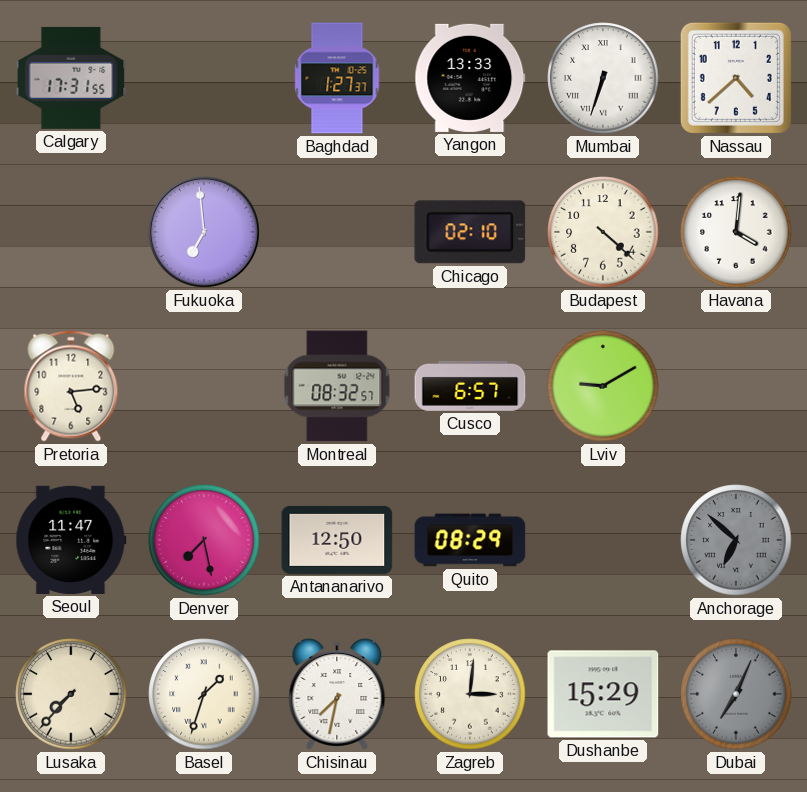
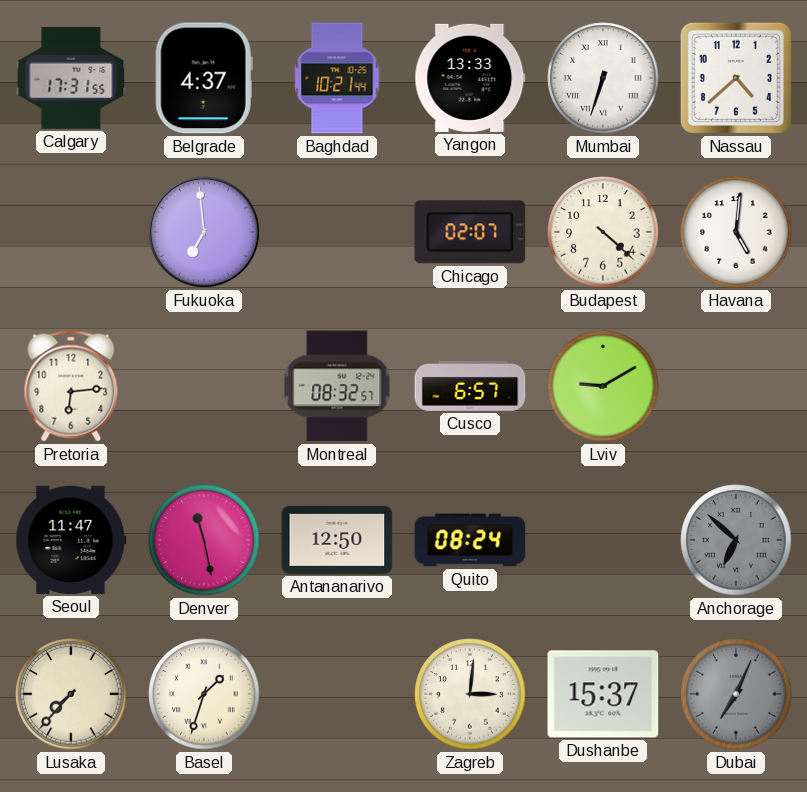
Belgrade: none -> 4:37 (204, 78)
Baghdad: 1:27 -> 10:21 (337, 78)
Chicago: 02:10 -> 02:07 (470, 232)
Havana: 4:01 -> 5:01 (736, 232)
Pretoria: 5:14 -> 6:14 (71, 386)
Denver: 7:28 -> 11:28 (204, 540)
Quito: 08:29 -> 08:24 (470, 540)
Chisinau: 7:32 -> none (337, 694)
Dushanbe: 15:29 -> 15:37 (603, 694)
